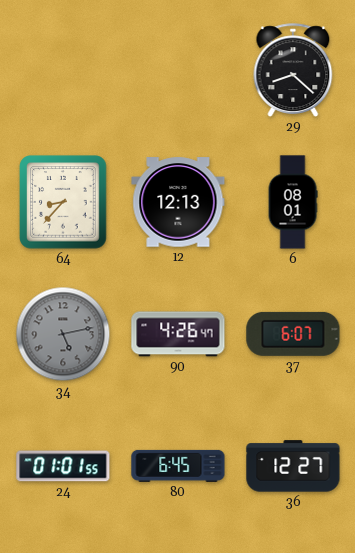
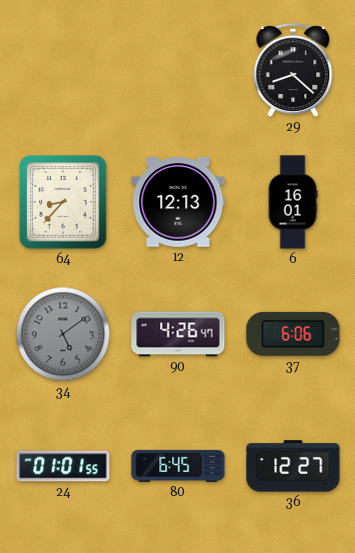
6: 08:01 -> 16:01 (293, 202)
34: 5:13 -> 5:09 (63, 334)
37: 6:07 -> 6:06 (293, 334)
